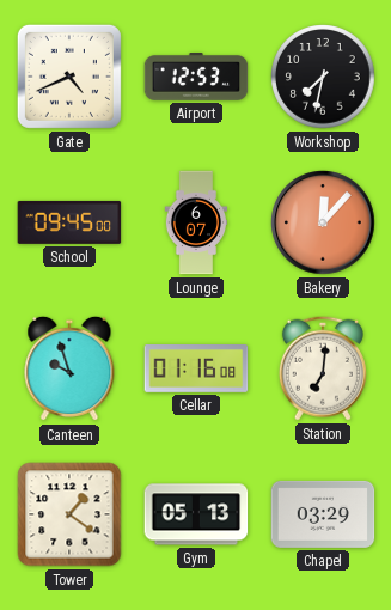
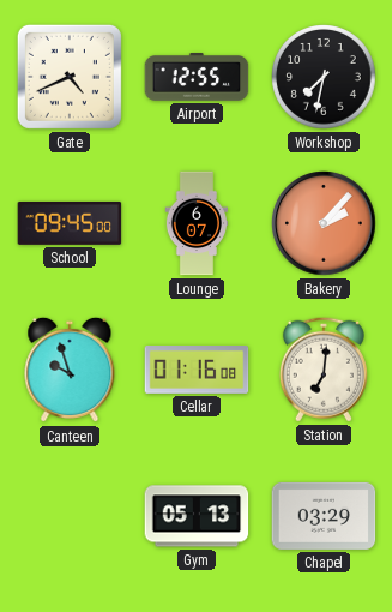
Airport: 12:53 -> 12:55 (197, 78)
Bakery: 12:07 -> 2:07 (324, 223)
Tower: 1:21 -> none (69, 514)
